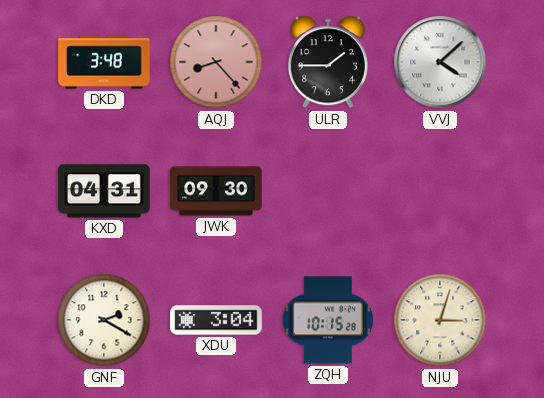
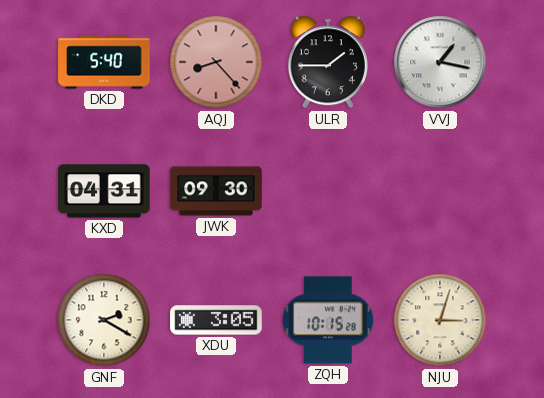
DKD: 3:48 -> 5:40 (104, 62)
VVJ: 4:08 -> 1:17 (440, 62)
XDU: 3:04 -> 3:05 (216, 320)
